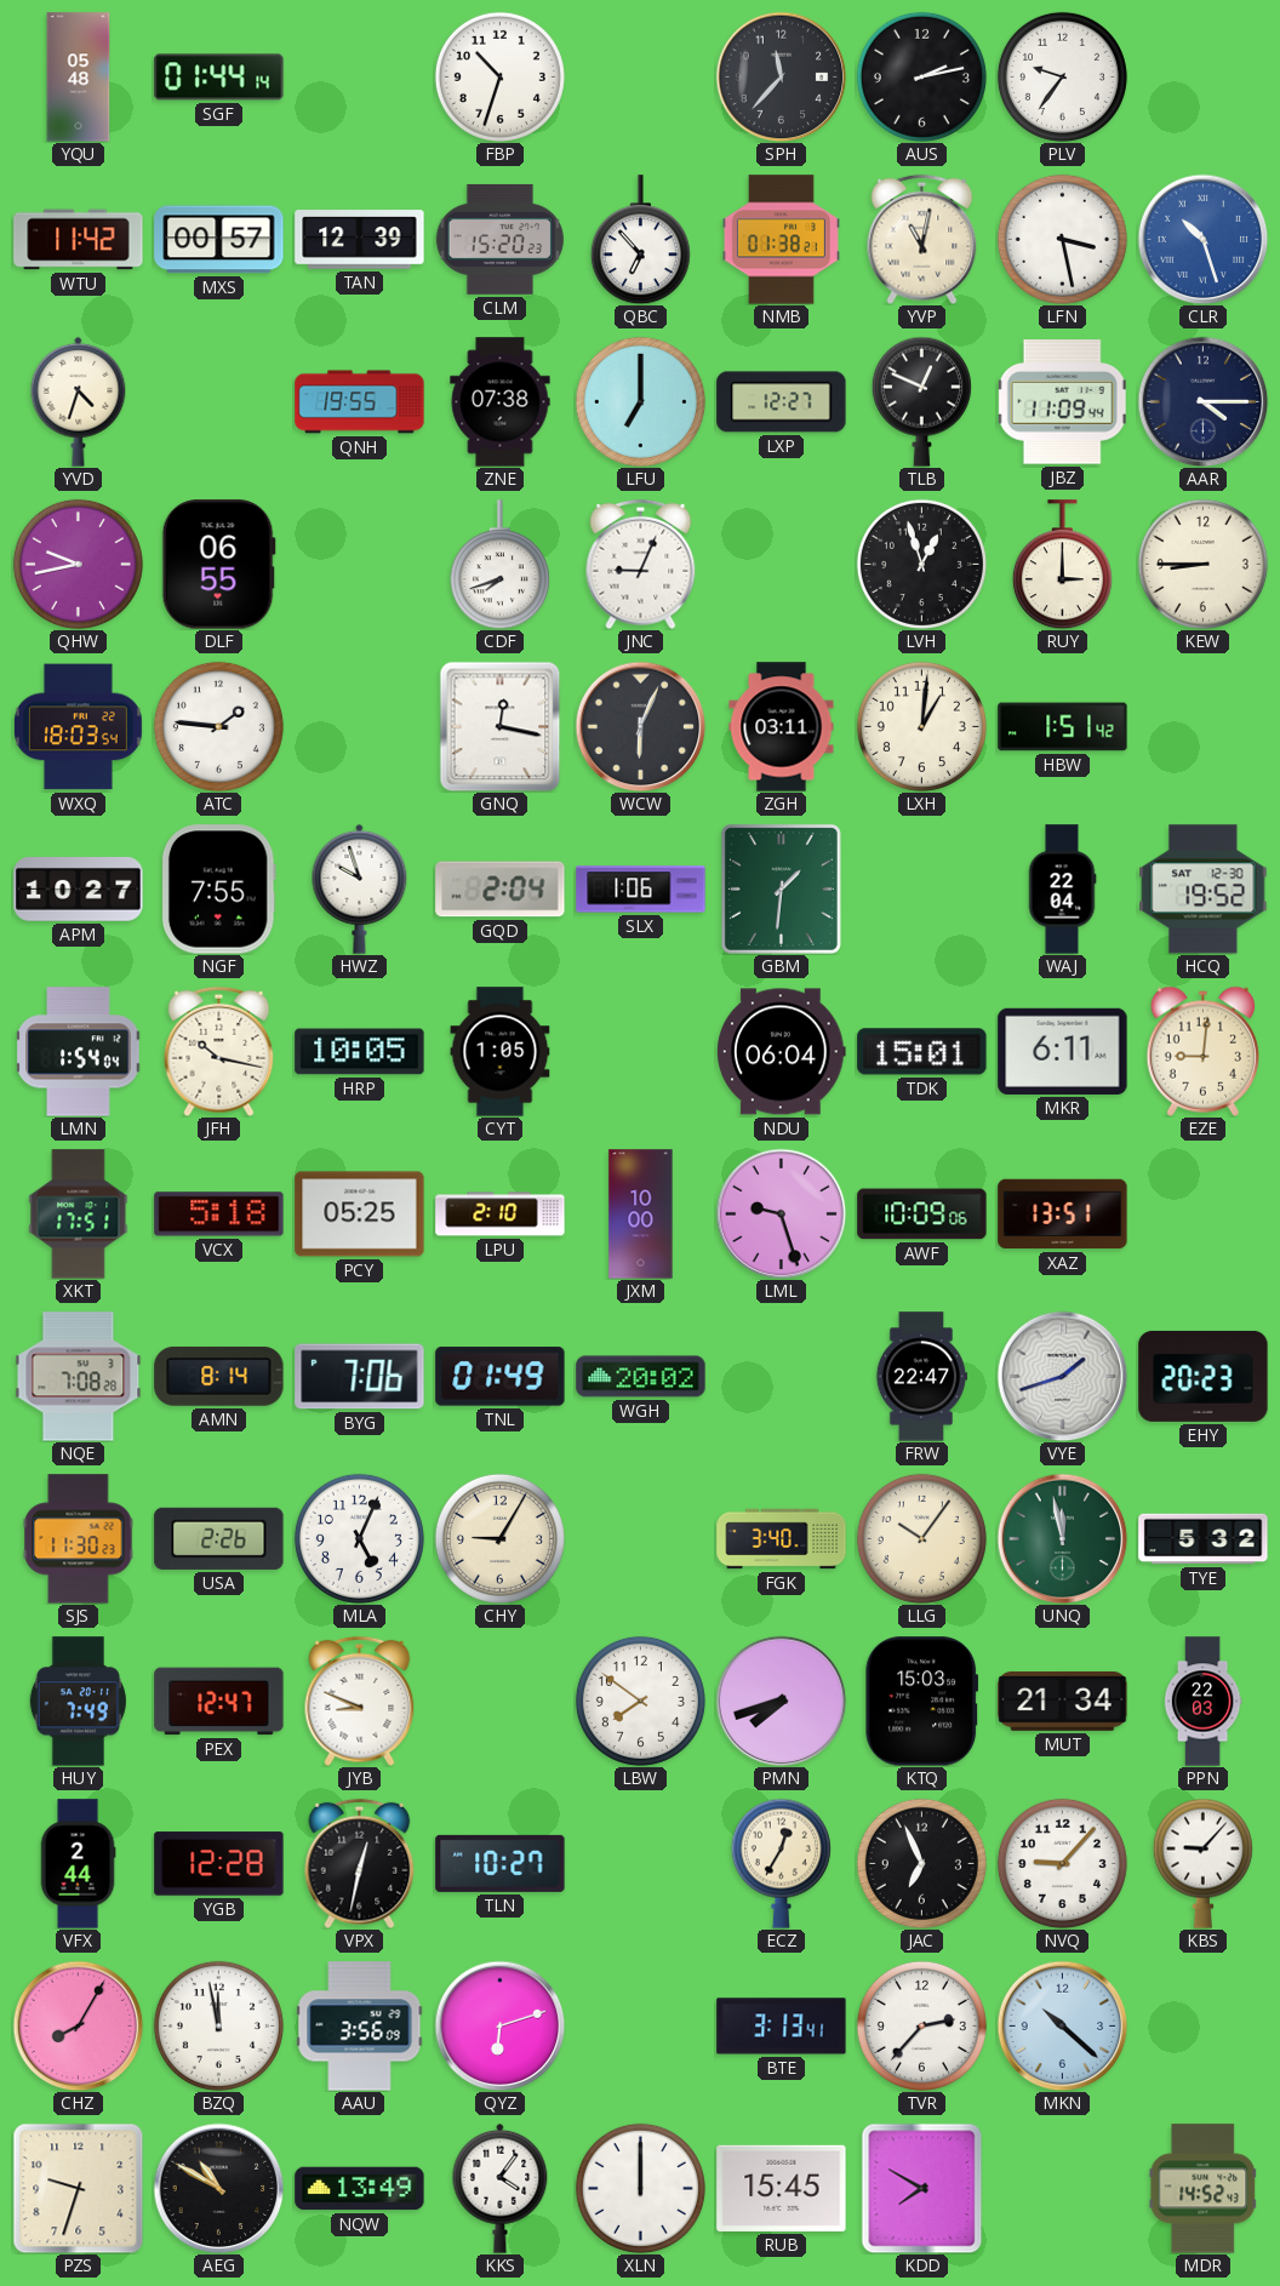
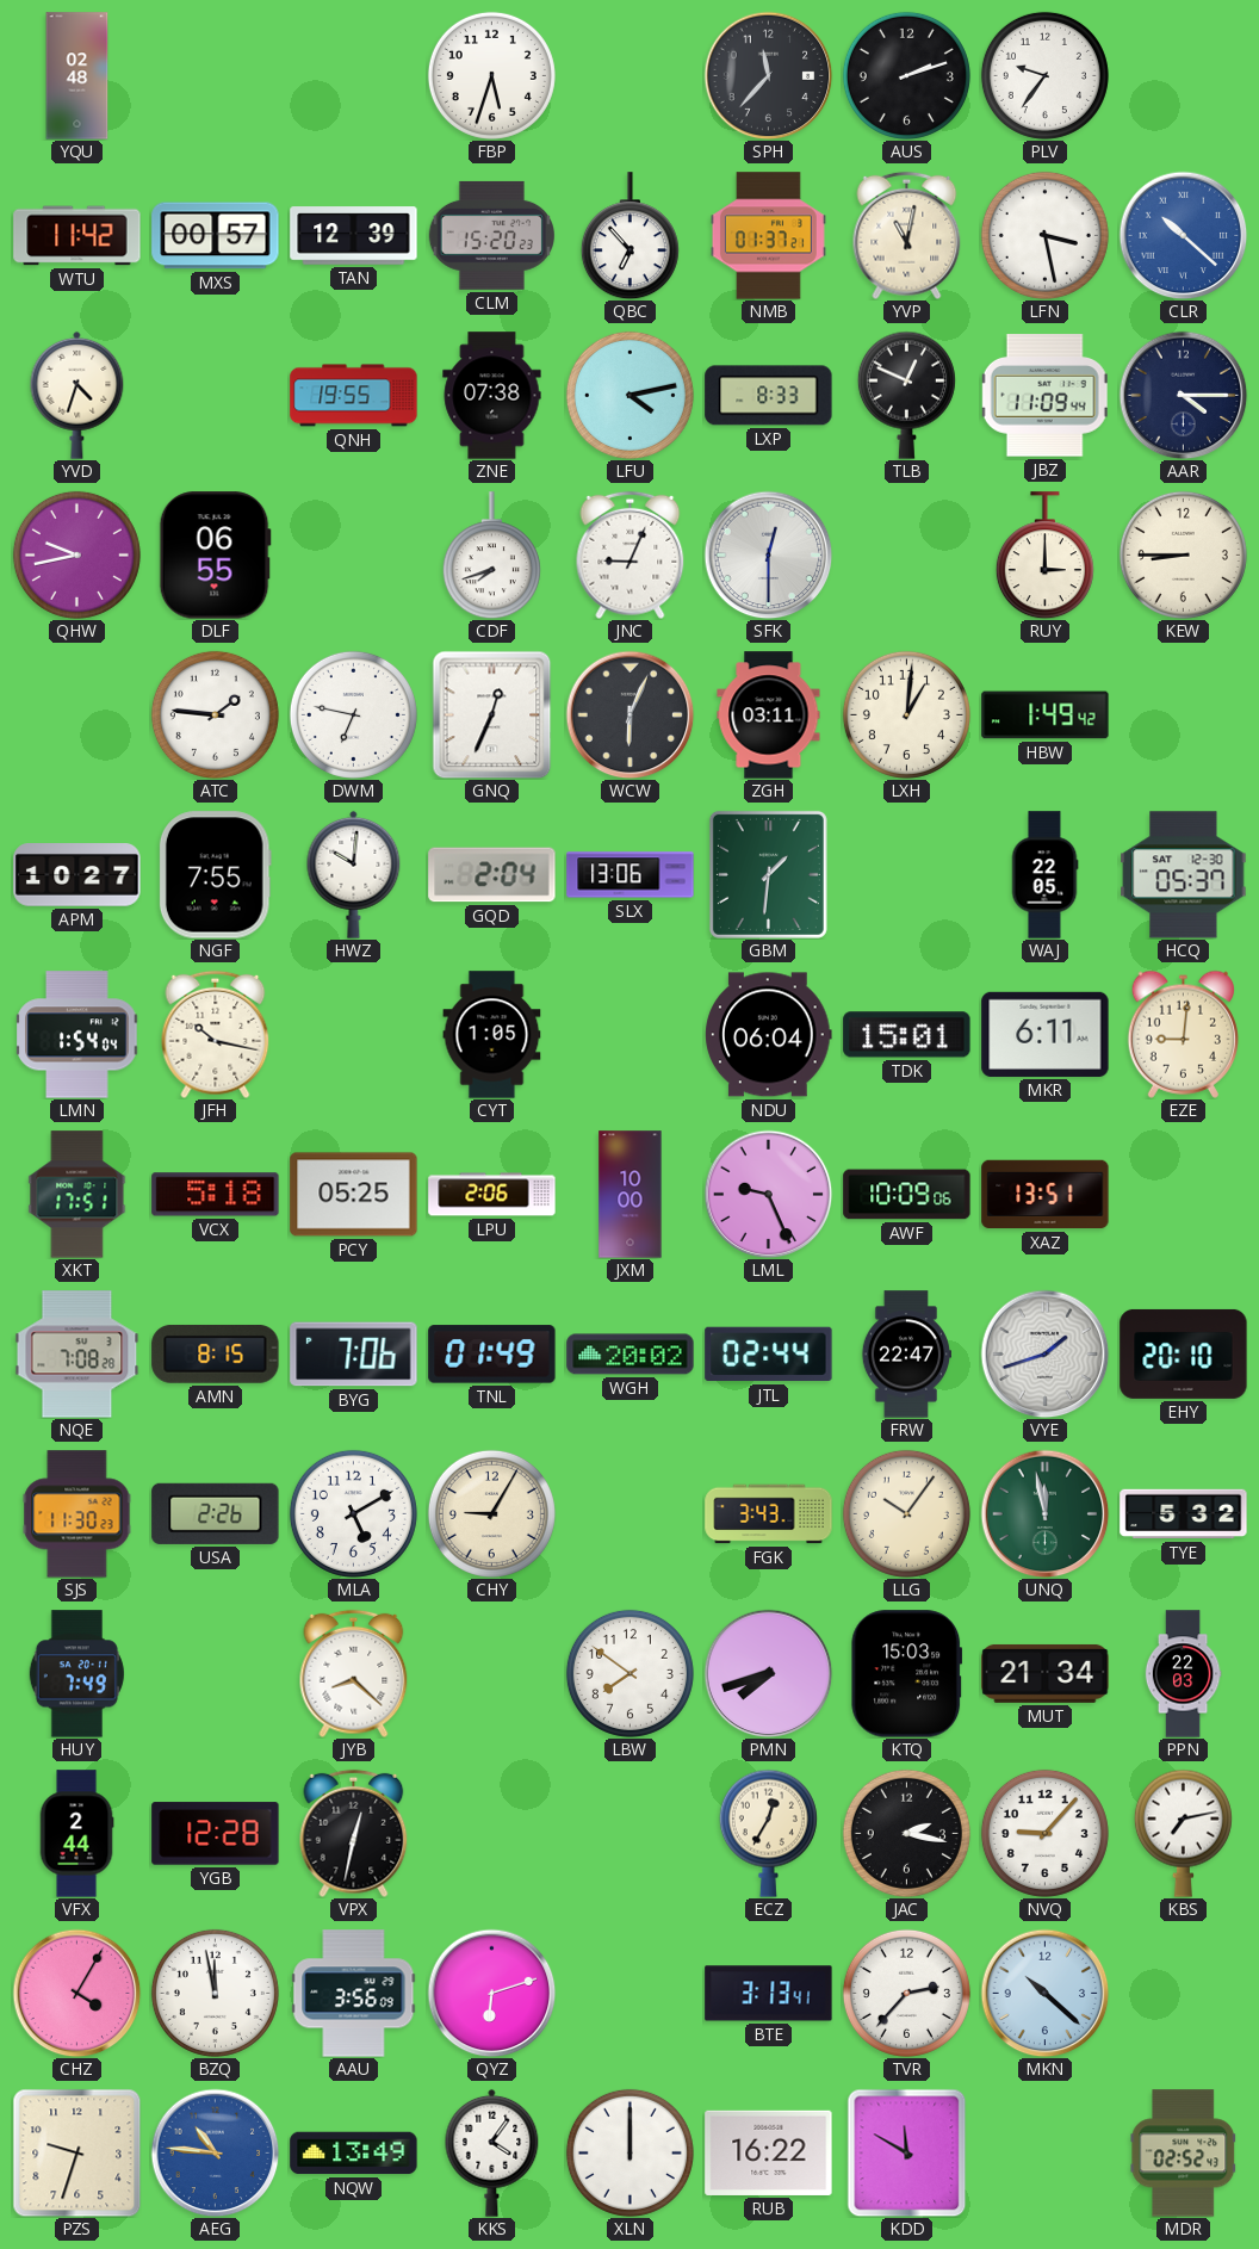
YQU: 05:48 -> 02:48 (77, 76)
SGF: 01:44 -> none (219, 78)
FBP: 10:33 -> 5:33 (491, 75)
AUS: 2:13 -> 2:12 (906, 75)
NMB: 01:38 -> 01:37 (768, 236)
CLR: 10:27 -> 10:22 (1183, 235)
LFU: 7:00 -> 4:13 (629, 395)
LXP: 12:27 -> 8:33 (769, 396)
SFK: none -> 12:30 (768, 554)
LVH: 12:57 -> none (921, 564)
WXQ: 18:03 -> none (78, 727)
DWM: none -> 6:47 (353, 714)
GNQ: 12:17 -> 12:34 (492, 714)
HBW: 1:51 -> 1:49 (1046, 715)
HWZ: 9:57 -> 10:01 (354, 874)
SLX: 1:06 -> 13:06 (631, 875)
WAJ: 22:04 -> 22:05 (1044, 875)
HCQ: 19:52 -> 05:37 (1184, 875)
HRP: 10:05 -> none (360, 1052)
LPU: 2:10 -> 2:06 (492, 1195)
LML: 9:27 -> 9:26 (768, 1194)
AMN: 8:14 -> 8:15 (216, 1353)
JTL: none -> 02:44 (769, 1355)
EHY: 20:23 -> 20:10 (1184, 1353)
MLA: 5:04 -> 5:10 (353, 1513)
FGK: 3:40 -> 3:43 (769, 1514)
PEX: 12:47 -> none (219, 1702)
JYB: 8:49 -> 8:22 (354, 1673)
TLN: 10:27 -> none (501, 1863)
JAC: 6:56 -> 2:17 (906, 1833)
KBS: 9:07 -> 7:13 (1183, 1833)
CHZ: 8:05 -> 4:05 (76, 1993)
AEG: 10:50 -> 10:46 (215, 2152)
AEG dial: black -> blue (215, 2152)
RUB: 15:45 -> 16:22 (769, 2152)
KDD: 7:50 -> 11:50 (907, 2152)
MDR: 14:52 -> 02:52 (1184, 2154)
